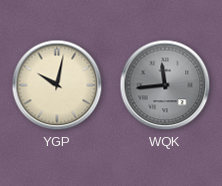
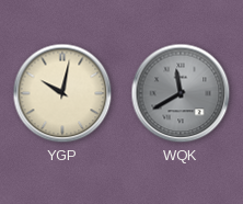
WQK: 11:44 -> 11:40 (181, 93)
